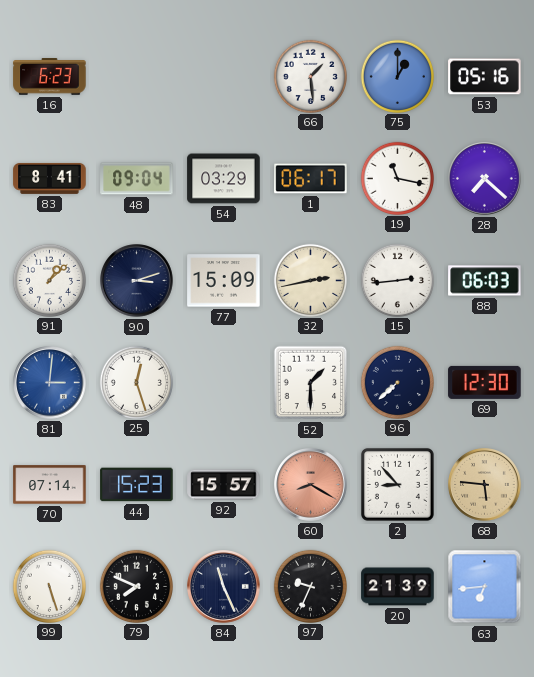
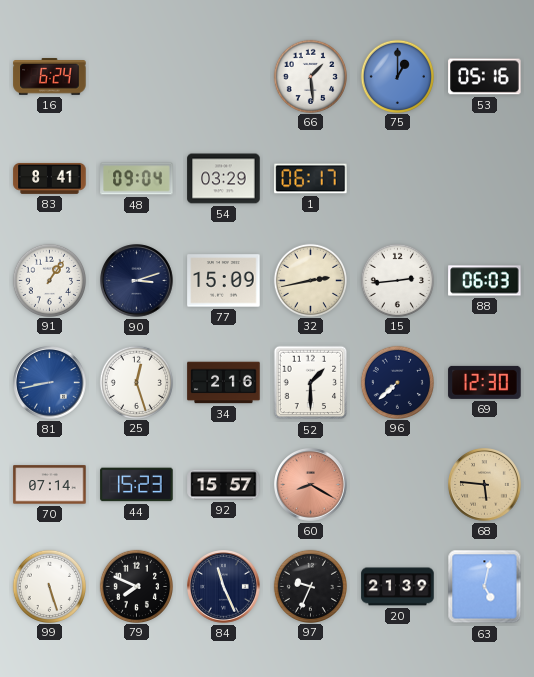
16: 6:23 -> 6:24 (50, 77)
19: 11:17 -> none (397, 178)
28: 7:22 -> none (485, 179)
91: 1:08 -> 1:06 (49, 280)
81: 3:01 -> 8:43 (50, 383)
34: none -> 2:16 (224, 383)
2: 8:53 -> none (397, 484)
63: 6:44 -> 5:02 (485, 587)
